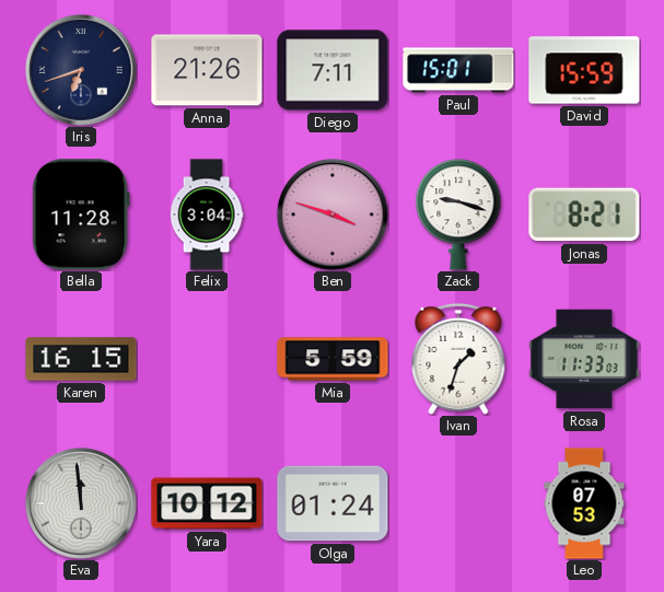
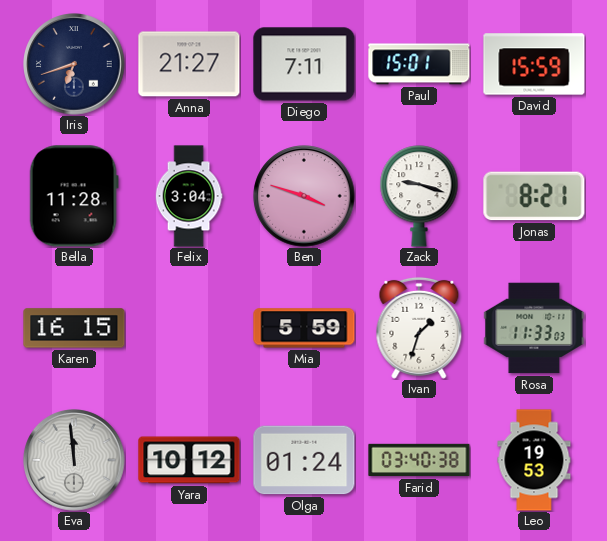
Anna: 21:26 -> 21:27 (189, 64)
Farid: none -> 03:40 (419, 460)
Leo: 07:53 -> 19:53 (534, 460)
